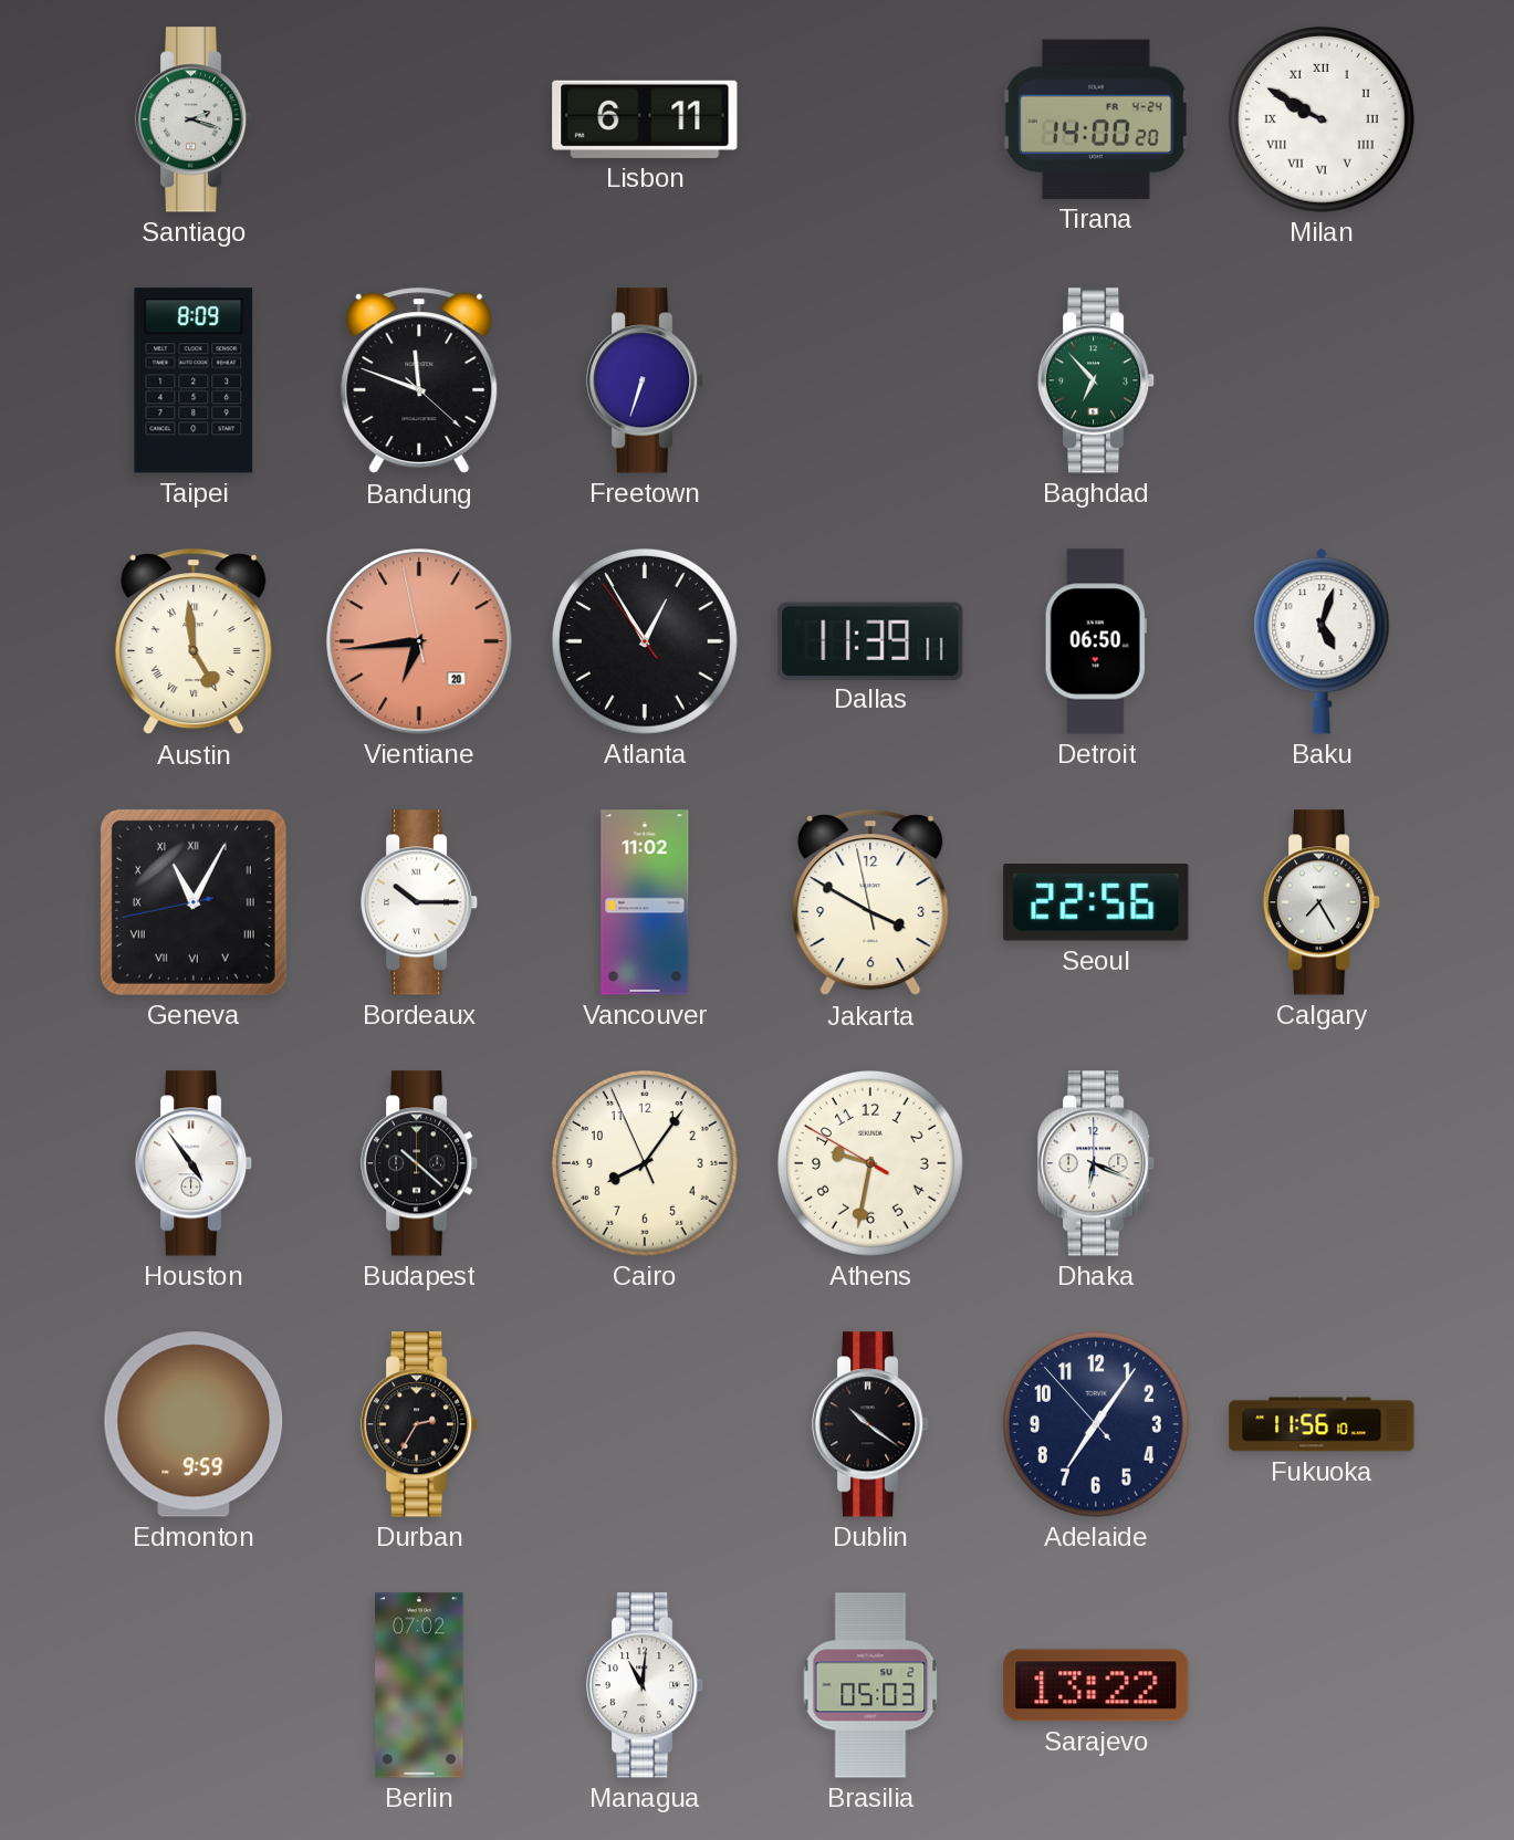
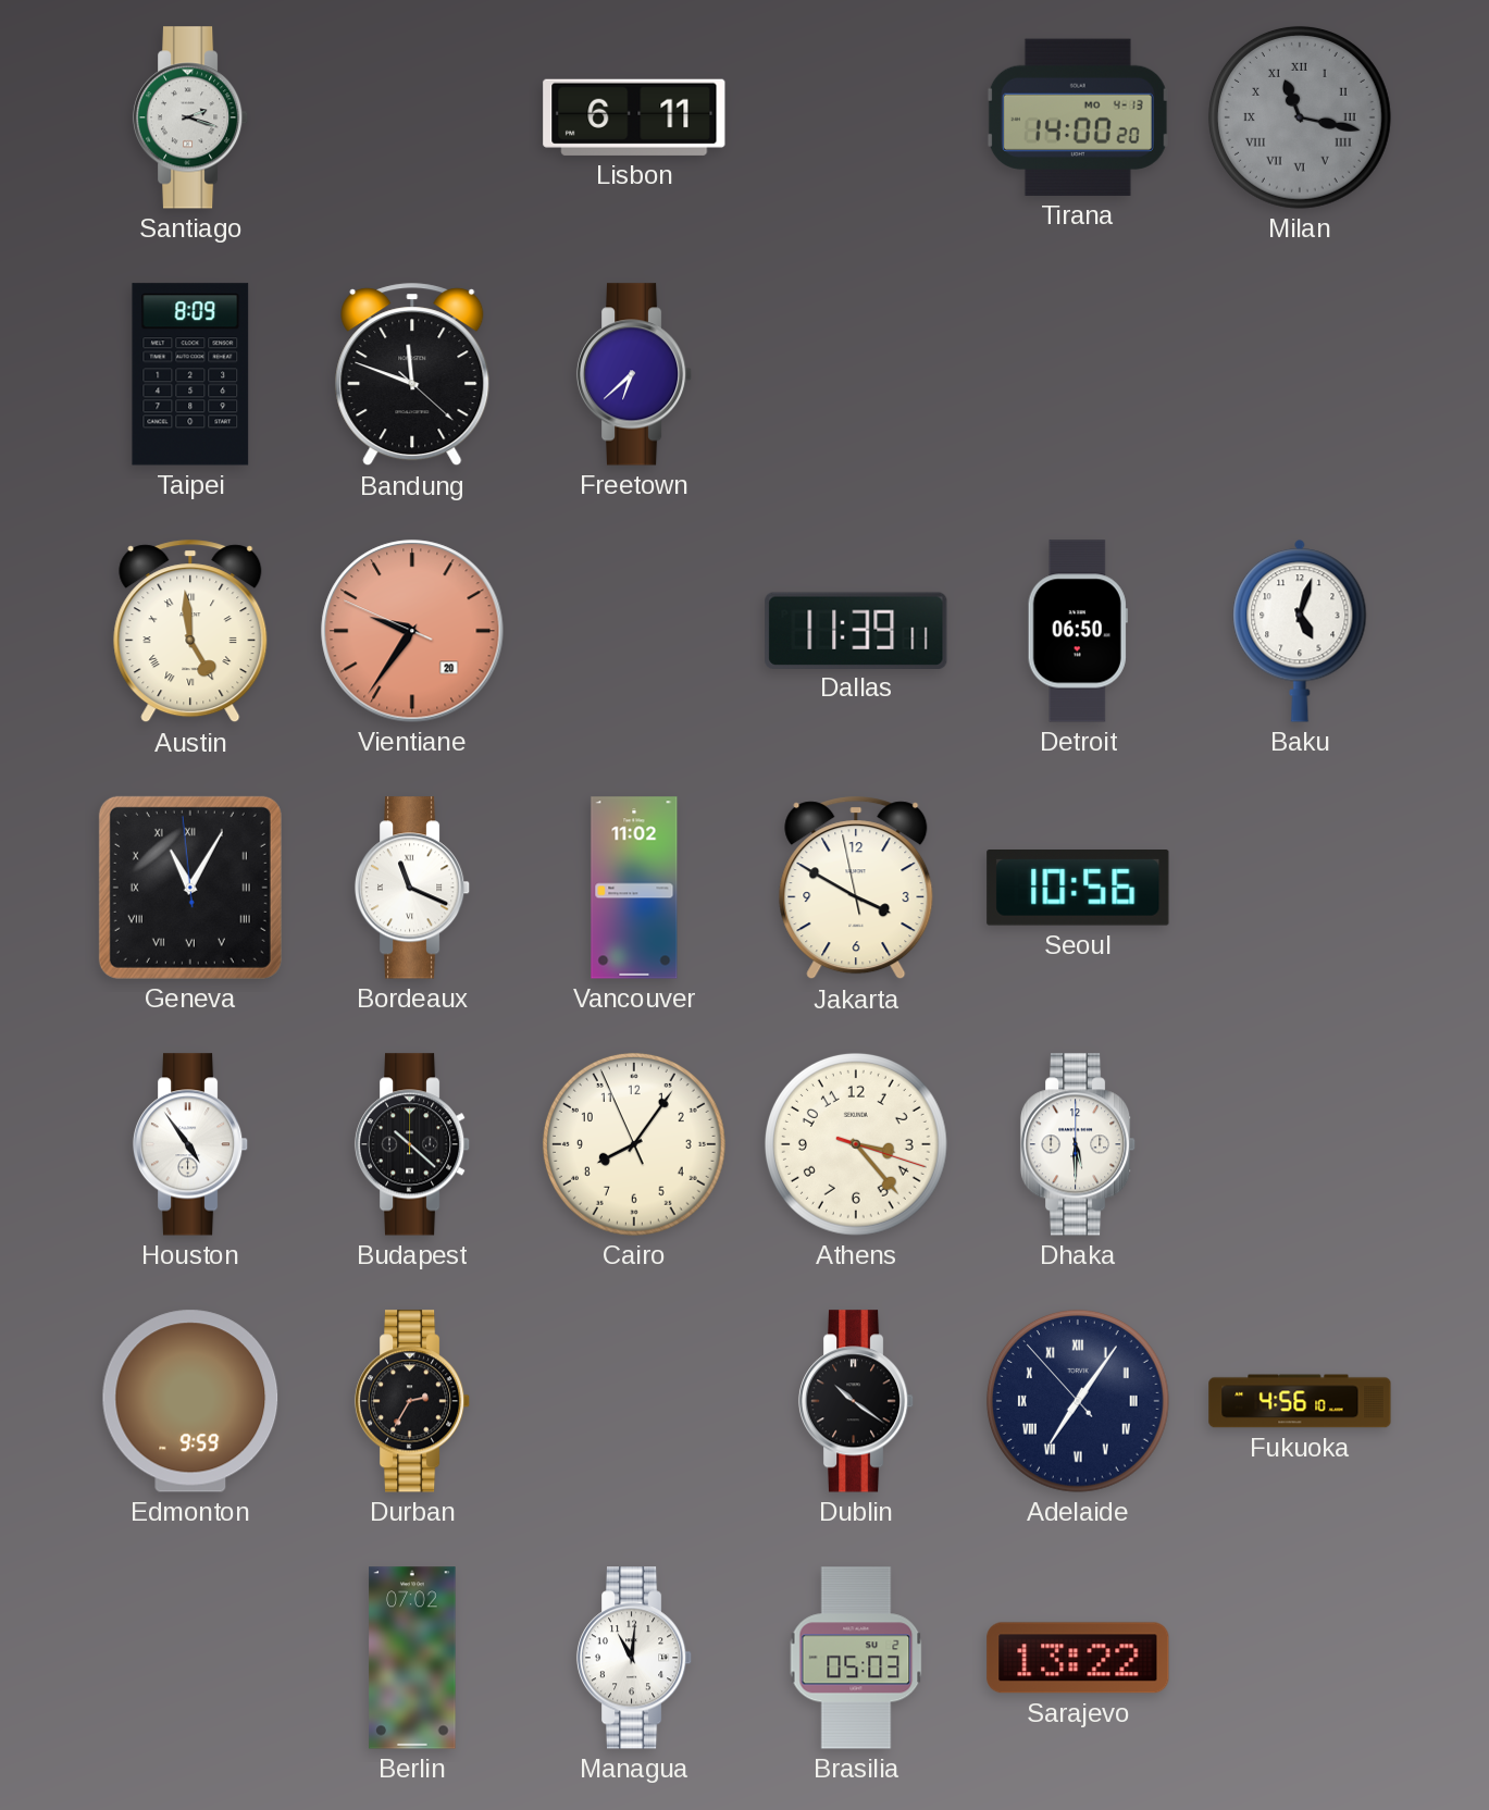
Tirana date: FR 4-24 -> MO 4-13 (1078, 117)
Milan: 9:50 -> 11:17 (1300, 117)
Milan dial: white -> grey (1300, 117)
Freetown: 6:33 -> 6:38 (634, 374)
Baghdad: 6:53 -> none (1096, 380)
Vientiane: 6:43 -> 9:35 (412, 631)
Atlanta: 12:54 -> none (645, 641)
Geneva: 11:04:43 -> 11:04:59 (190, 888)
Bordeaux: 10:15 -> 11:19 (412, 888)
Seoul: 22:56 -> 10:56 (1078, 889)
Calgary: 7:25 -> none (1322, 902)
Athens: 9:31 -> 3:23 (856, 1144)
Dhaka: 6:19 -> 5:30 (1078, 1144)
Adelaide numerals: Arabic -> Roman (1078, 1401)
Fukuoka: 11:56 -> 4:56 (1300, 1401)
